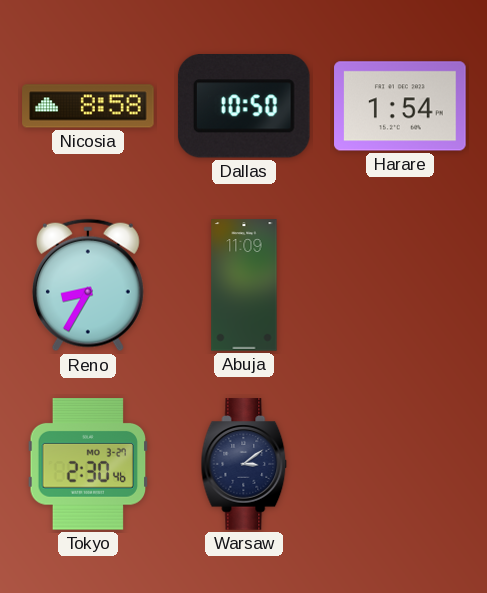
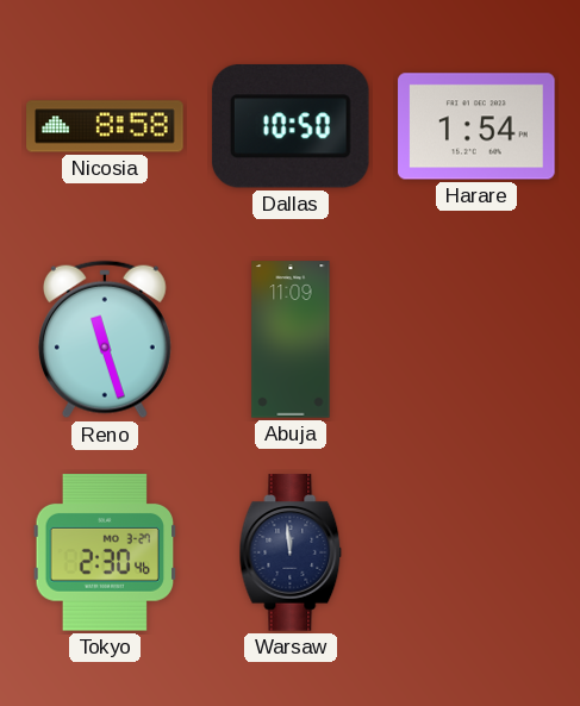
Reno: 8:35 -> 11:27 (105, 339)
Warsaw: 3:09 -> 11:59 (291, 552)
